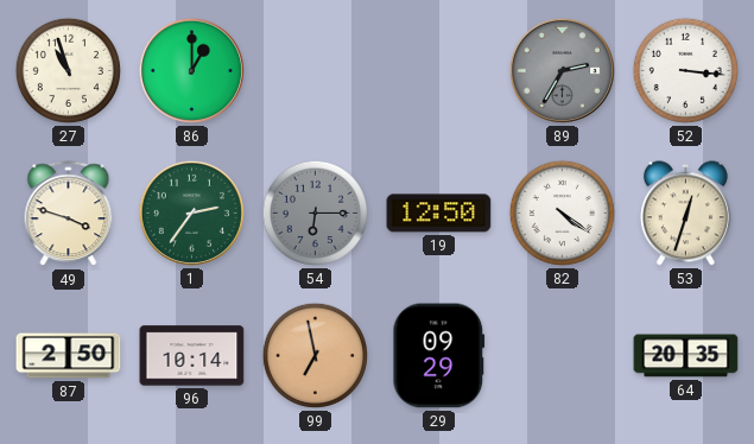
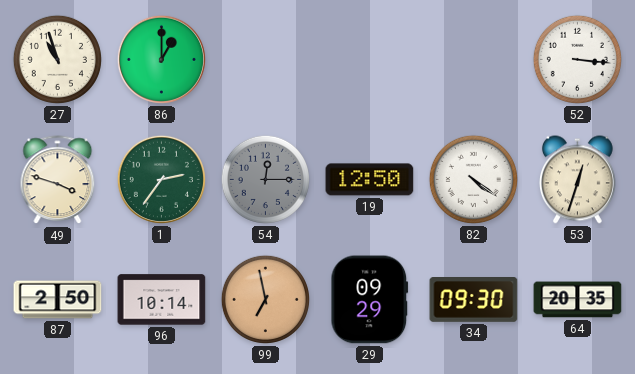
89: 2:35 -> none (562, 70)
54: 6:15 -> 12:15 (265, 179)
34: none -> 09:30 (474, 300)
